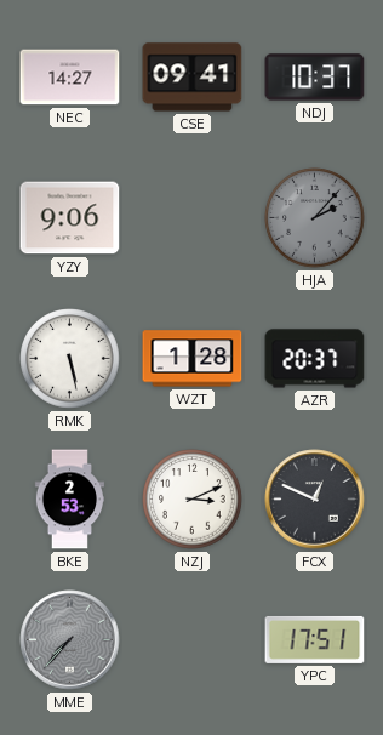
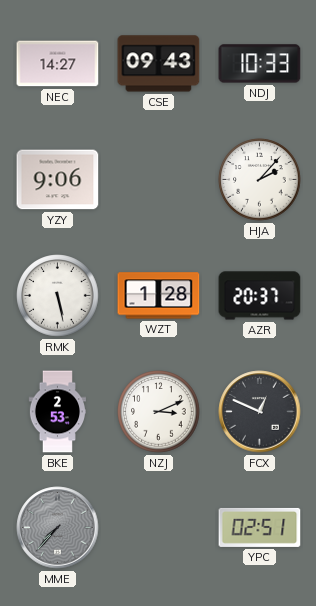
CSE: 09:41 -> 09:43 (159, 64)
NDJ: 10:37 -> 10:33 (260, 64)
HJA dial: grey -> white (260, 180)
YPC: 17:51 -> 02:51 (260, 527)
